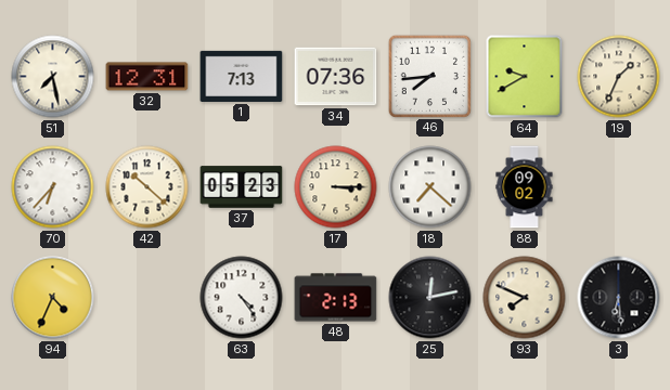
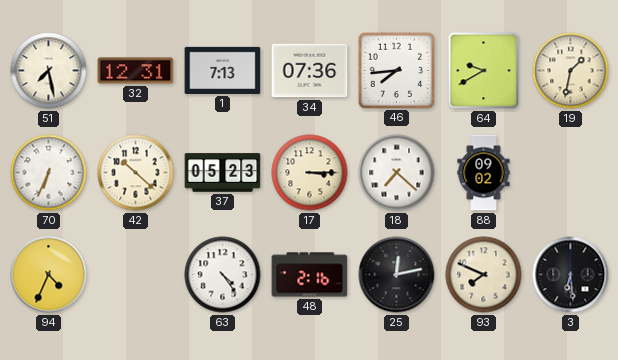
19: 1:34 -> 1:32 (571, 71)
70: 6:37 -> 6:34 (49, 173)
48: 2:13 -> 2:16 (310, 275)
